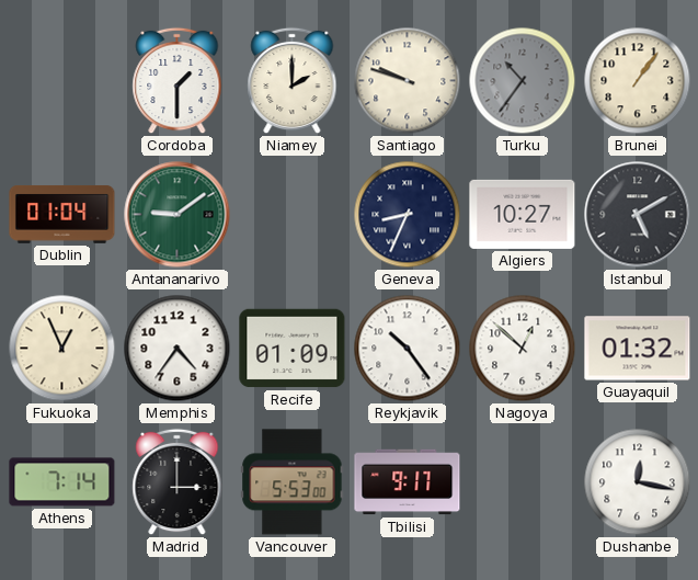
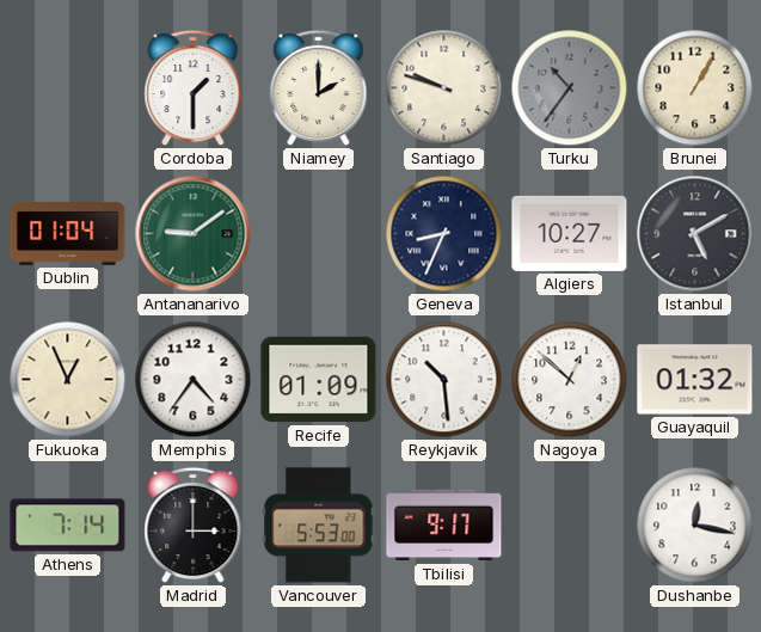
Brunei: 1:06 -> 1:05 (695, 88)
Reykjavik: 10:24 -> 10:29 (444, 380)
